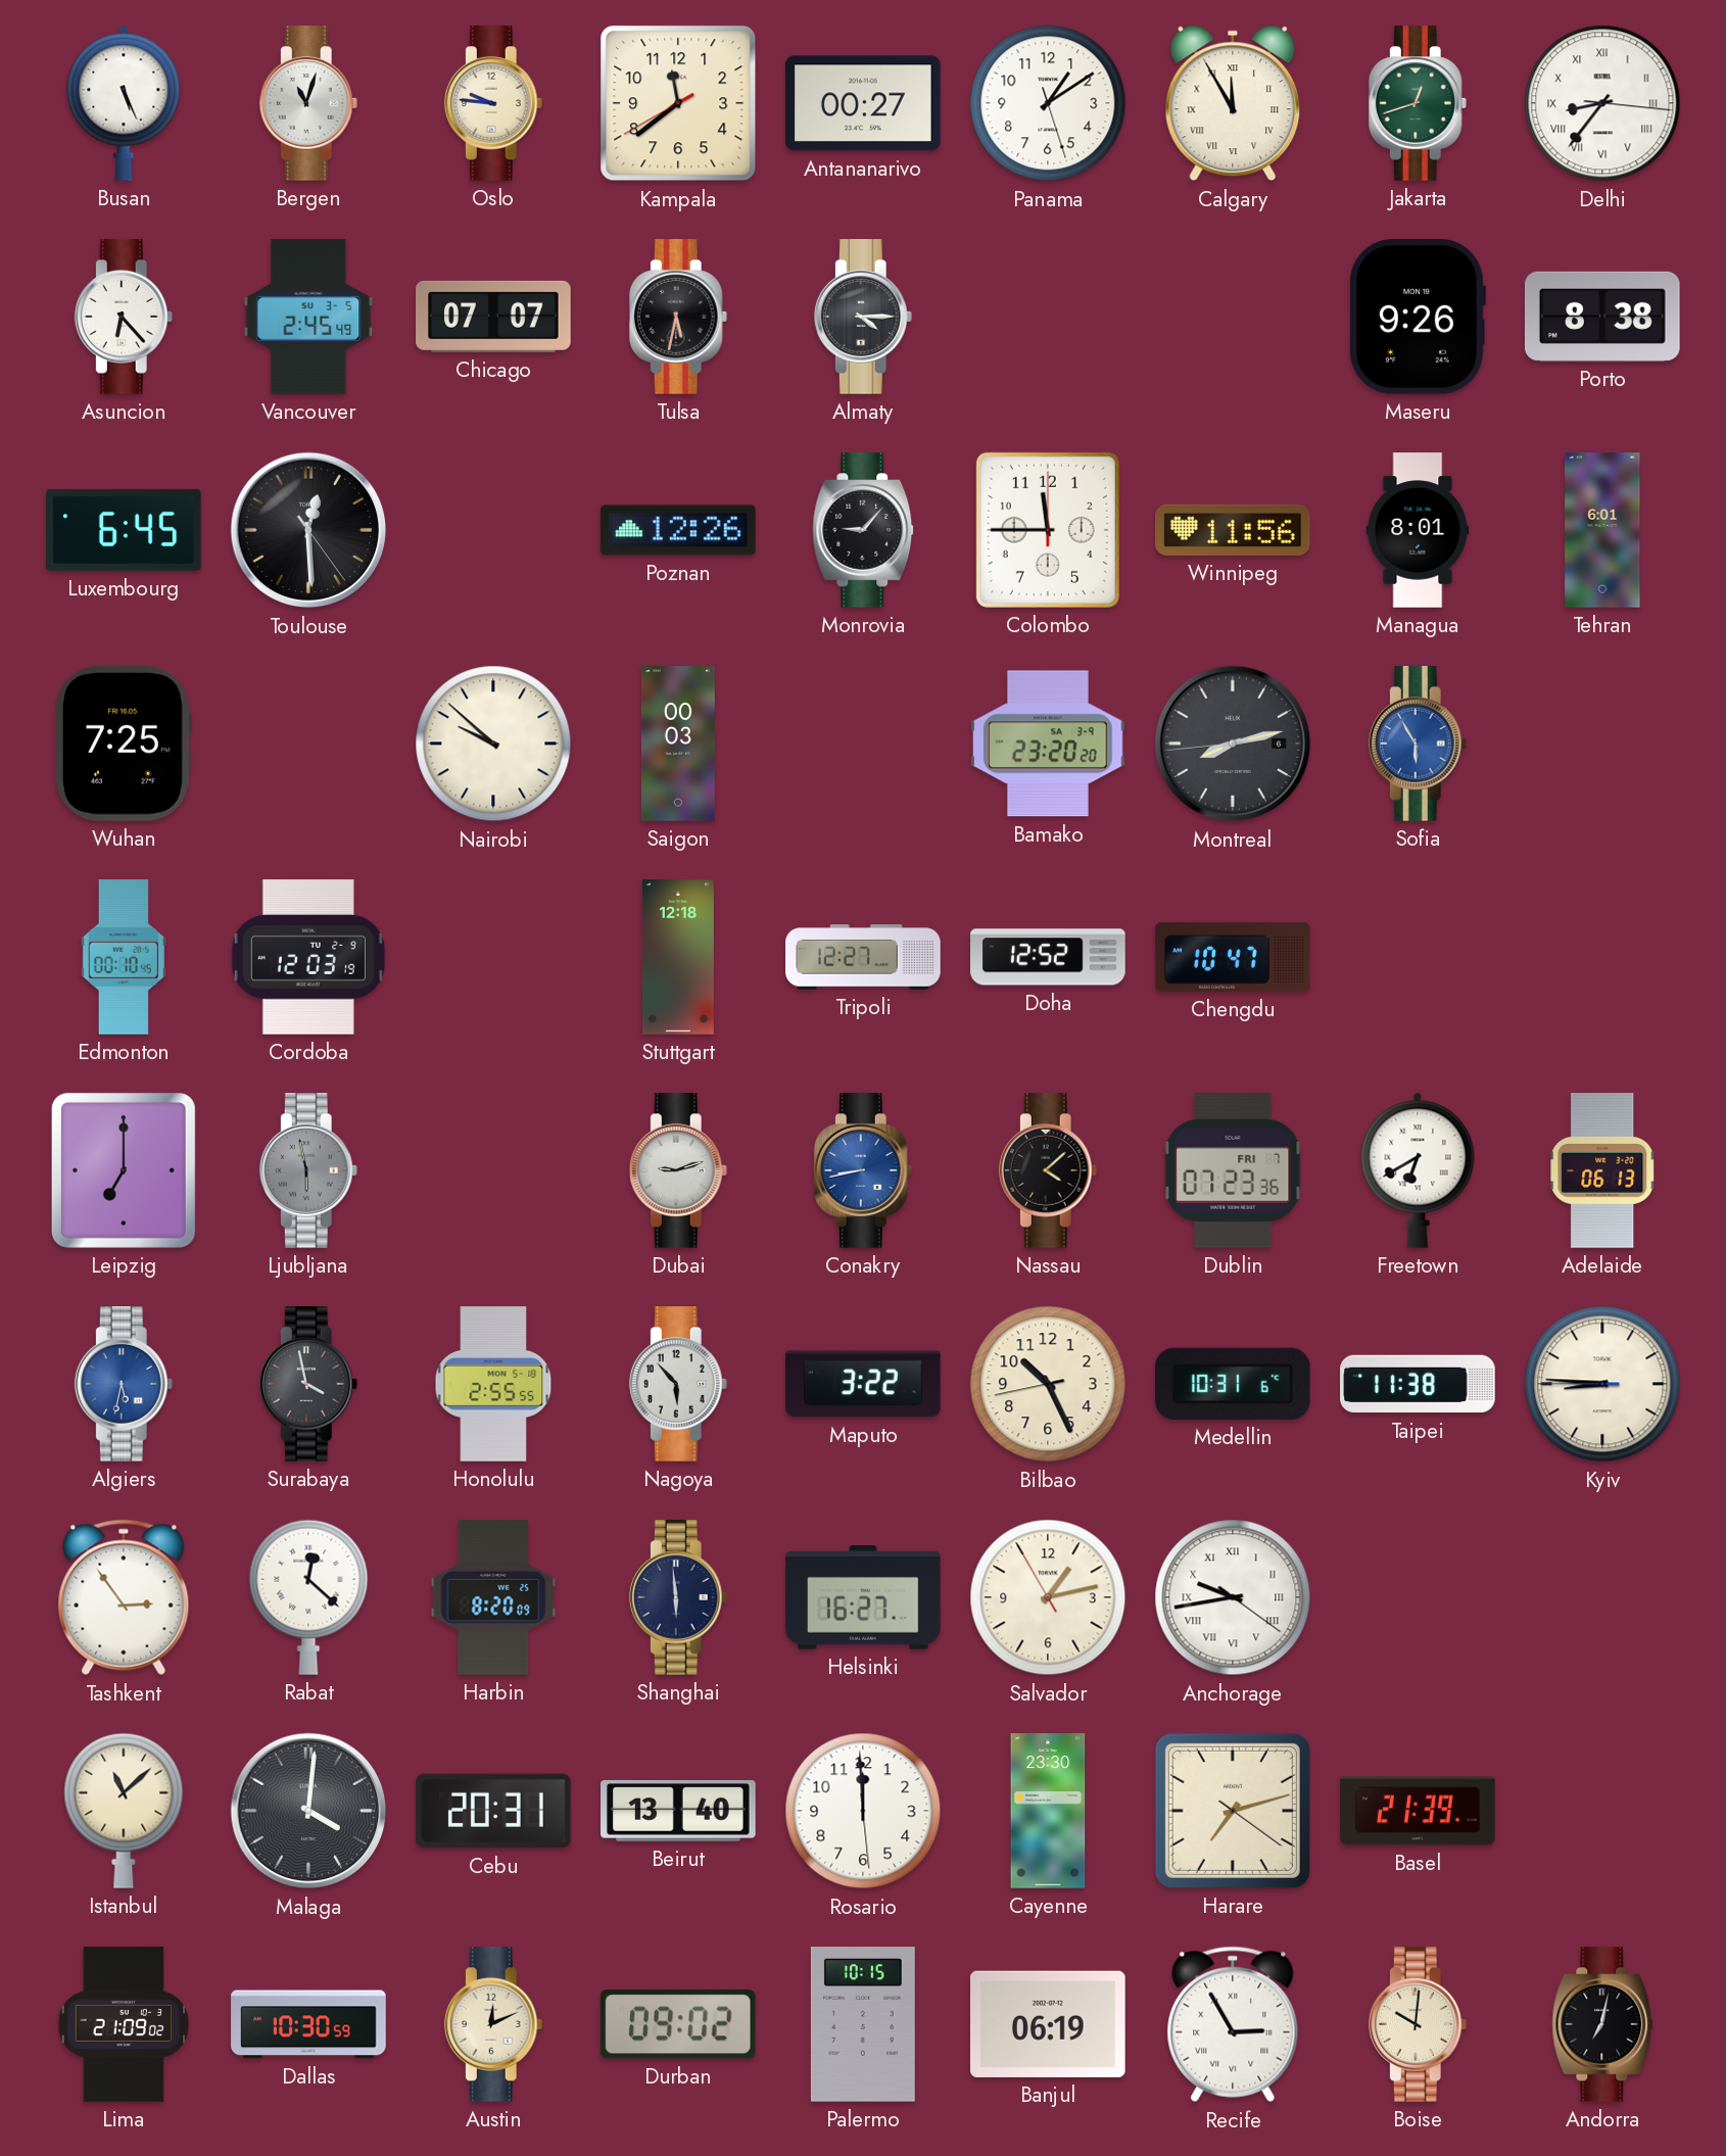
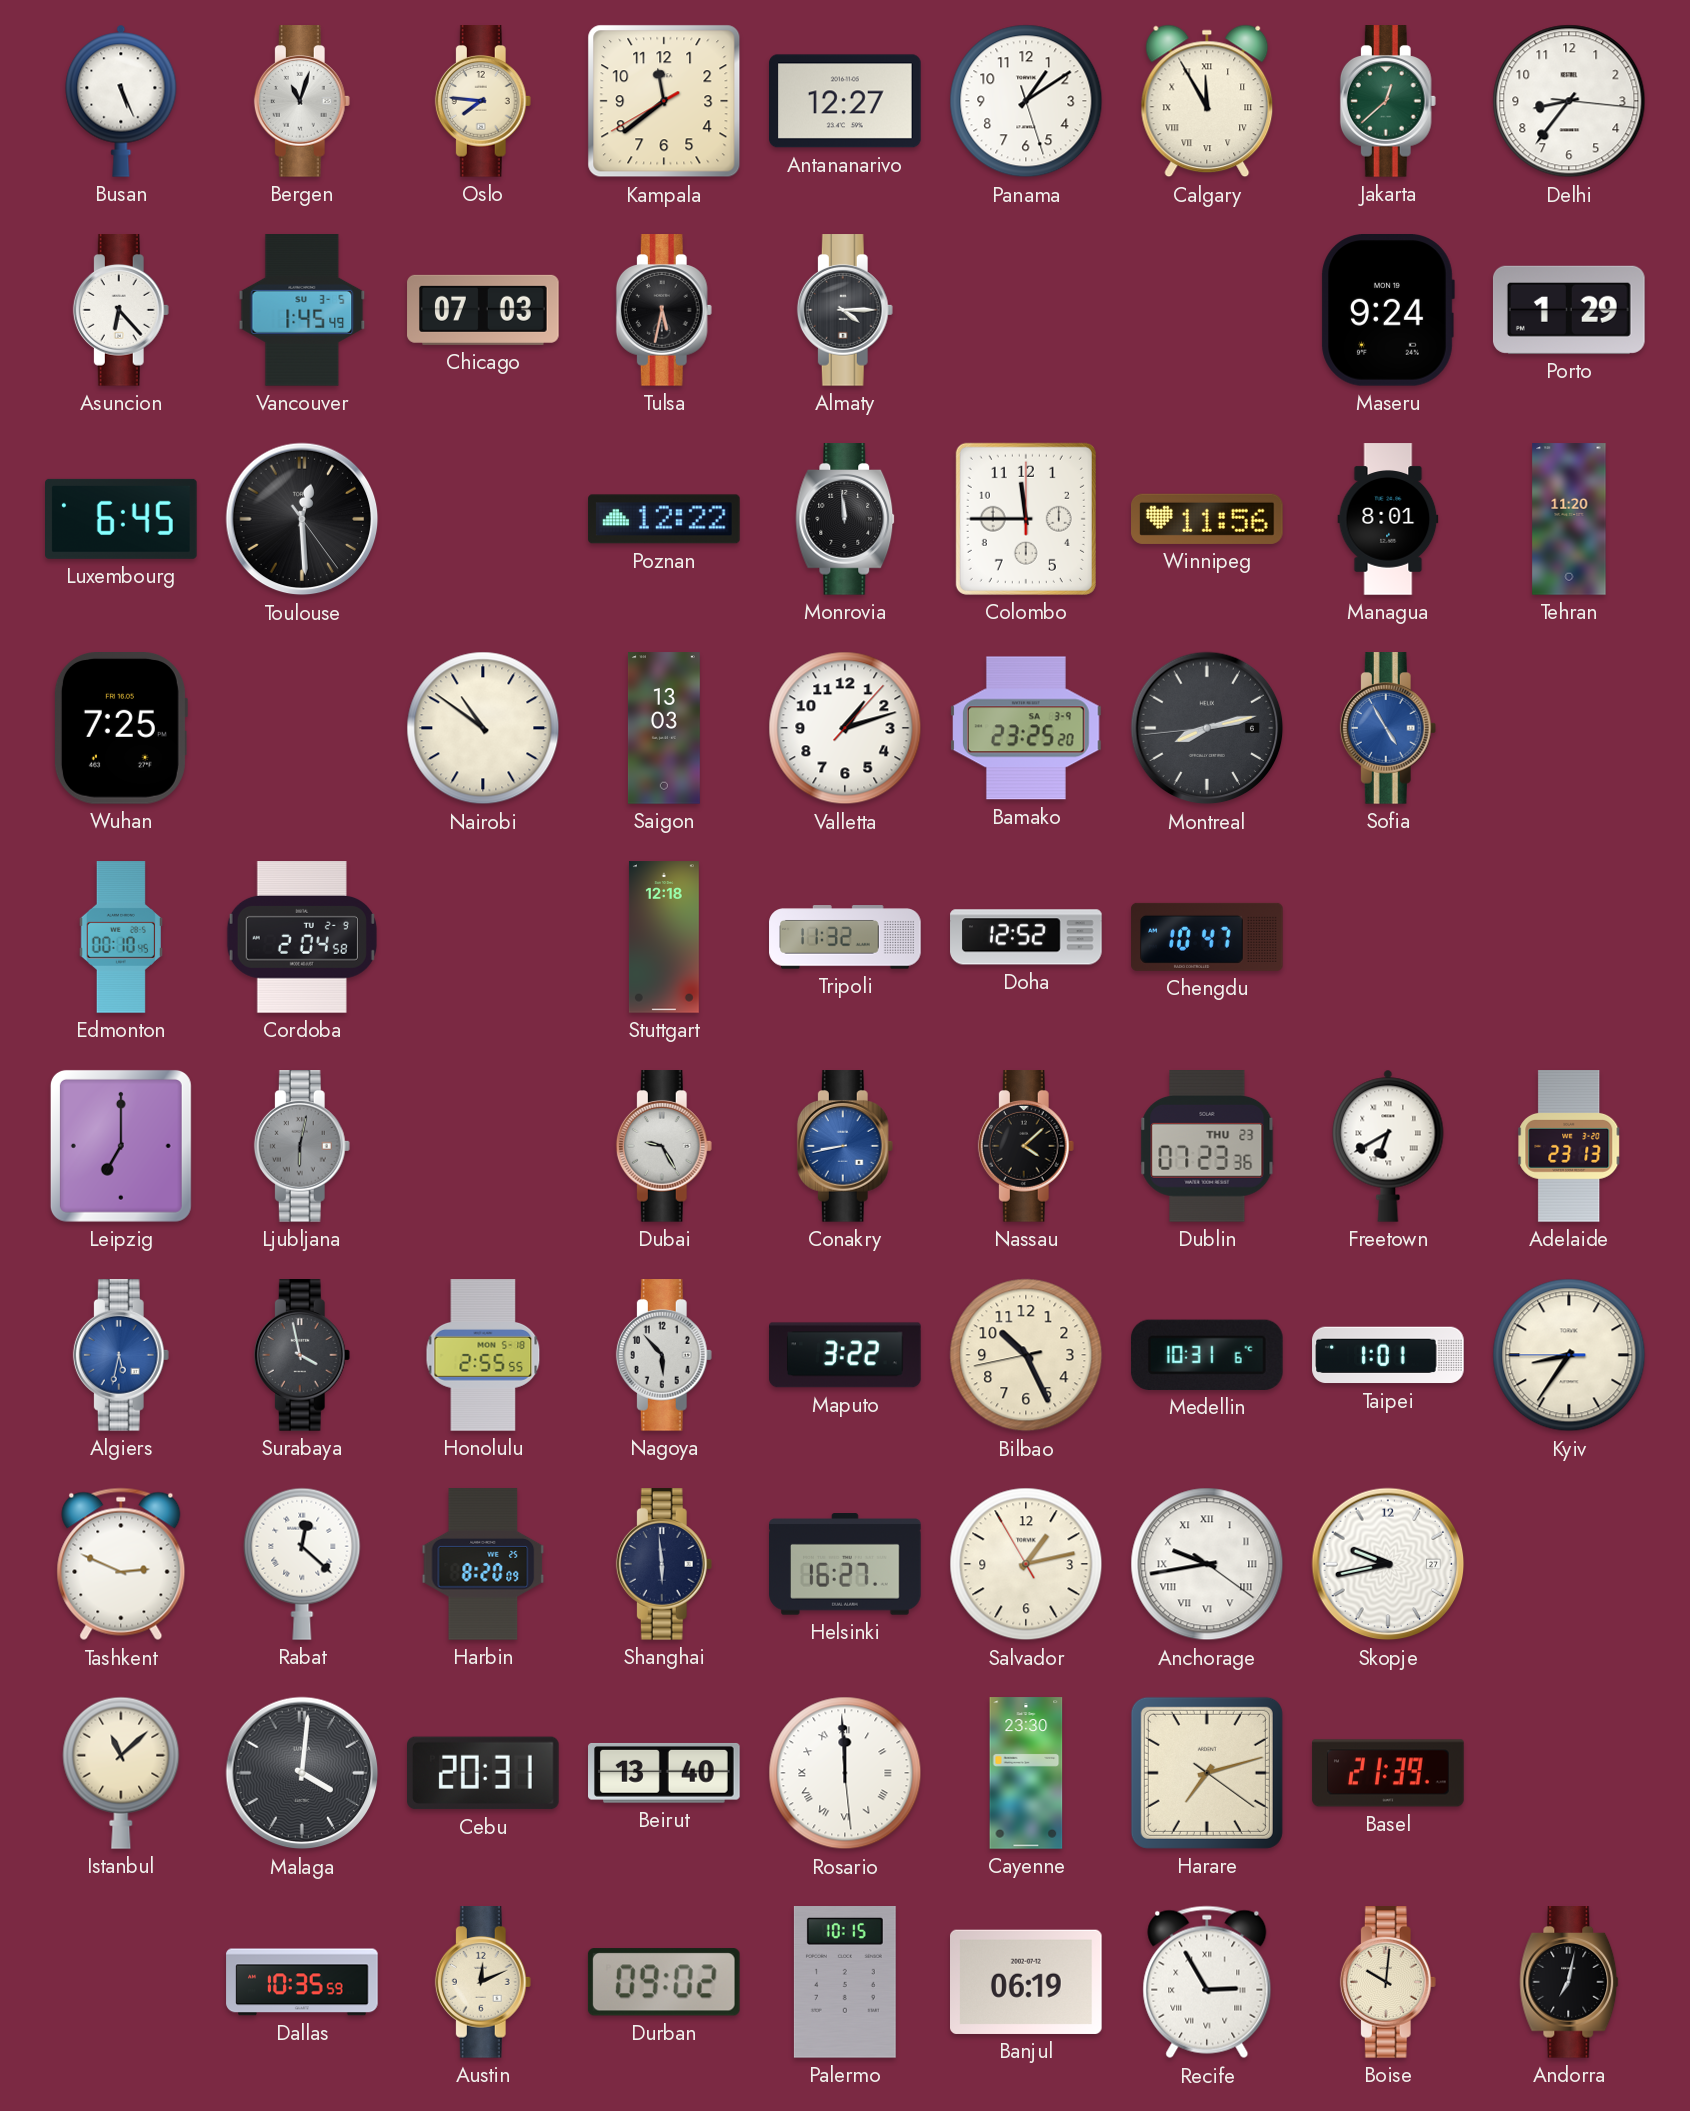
Oslo: 9:46 -> 7:46 (483, 101)
Antananarivo: 00:27 -> 12:27 (845, 101)
Jakarta: 12:42 -> 12:38 (1388, 101)
Delhi numerals: Roman -> Arabic (1569, 101)
Vancouver: 2:45 -> 1:45 (302, 310)
Chicago: 07:07 -> 07:03 (483, 310)
Maseru: 9:26 -> 9:24 (1388, 311)
Porto: 8:38 -> 1:29 (1569, 310)
Poznan: 12:26 -> 12:22 (664, 519)
Monrovia: 9:07 -> 11:59 (845, 519)
Tehran: 6:01 -> 11:20 (1569, 519)
Nairobi: 9:52 -> 10:51 (483, 728)
Saigon: 00:03 -> 13:03 (664, 728)
Valletta: none -> 1:12 (845, 728)
Bamako: 23:20 -> 23:25 (1027, 728)
Sofia: 5:55 -> 4:55 (1388, 728)
Cordoba: 12:03 -> 2:04 (302, 937)
Tripoli: 12:27 -> 11:32 (845, 937)
Ljubljana: 5:58 -> 6:02 (302, 1146)
Dubai: 9:12 -> 9:25 (664, 1146)
Dublin date: FRI 7 -> THU 23 (1207, 1147)
Adelaide: 06:13 -> 23:13 (1569, 1146)
Taipei: 11:38 -> 1:01 (1388, 1355)
Kyiv: 8:45 -> 8:35 (1569, 1355)
Tashkent: 2:54 -> 2:49 (121, 1564)
Skopje: none -> 9:43 (1388, 1564)
Rosario numerals: Arabic -> Roman (845, 1773)
Lima: 21:09 -> none (124, 2024)
Dallas: 10:30 -> 10:35 (302, 1982)
